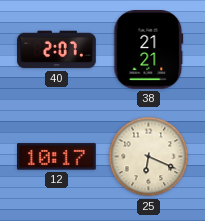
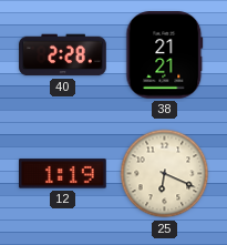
40: 2:07 -> 2:28 (63, 55)
12: 10:17 -> 1:19 (63, 174)
